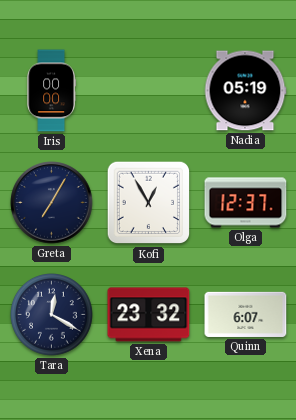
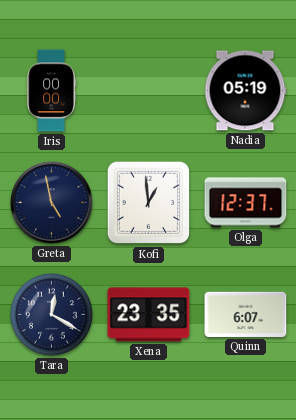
Greta: 7:05 -> 4:58 (52, 203)
Kofi: 12:55 -> 12:59 (149, 203)
Xena: 23:32 -> 23:35 (149, 315)
